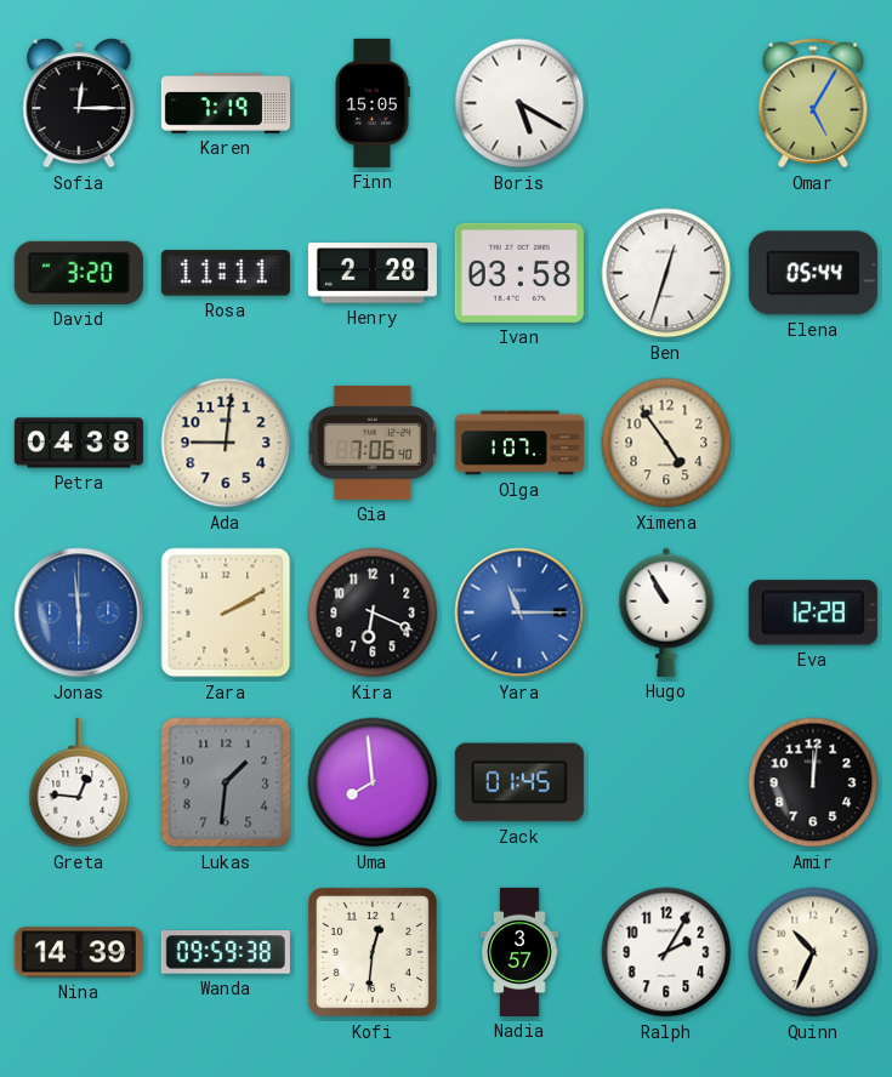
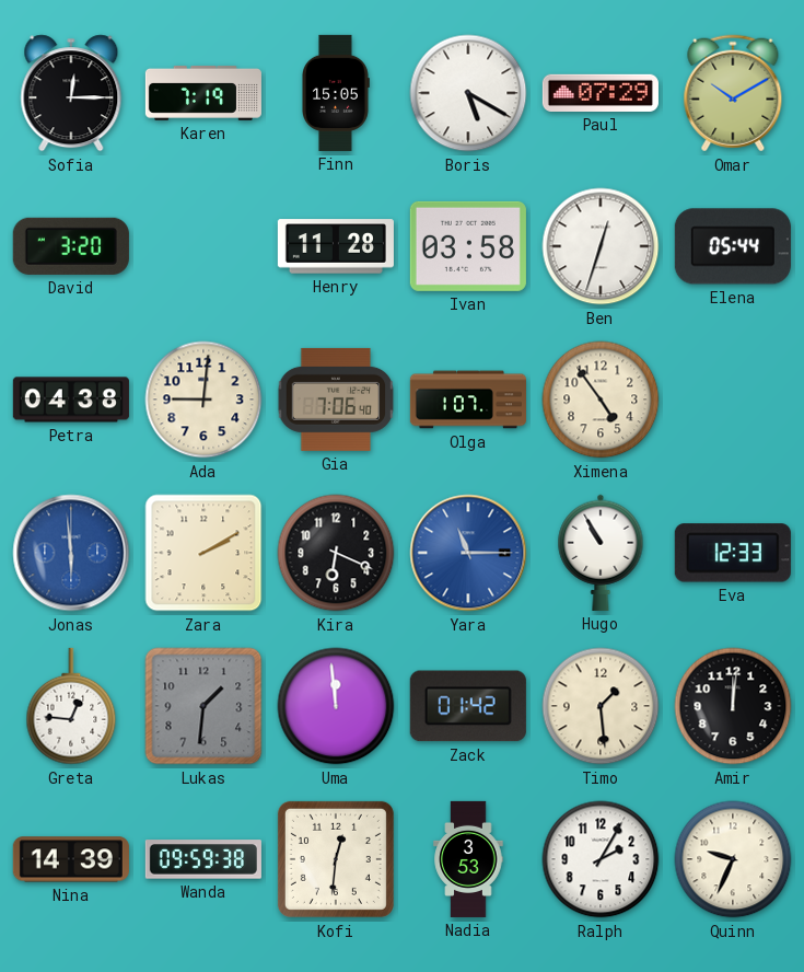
Paul: none -> 07:29 (601, 93)
Omar: 5:05 -> 10:10 (733, 93)
Rosa: 11:11 -> none (226, 273)
Henry: 2:28 -> 11:28 (336, 246)
Eva: 12:28 -> 12:33 (733, 553)
Uma: 7:59 -> 11:59 (336, 706)
Zack: 01:45 -> 01:42 (468, 706)
Timo: none -> 1:29 (601, 706)
Nadia: 3:57 -> 3:53 (468, 859)
Quinn: 10:34 -> 9:34 (733, 859)
